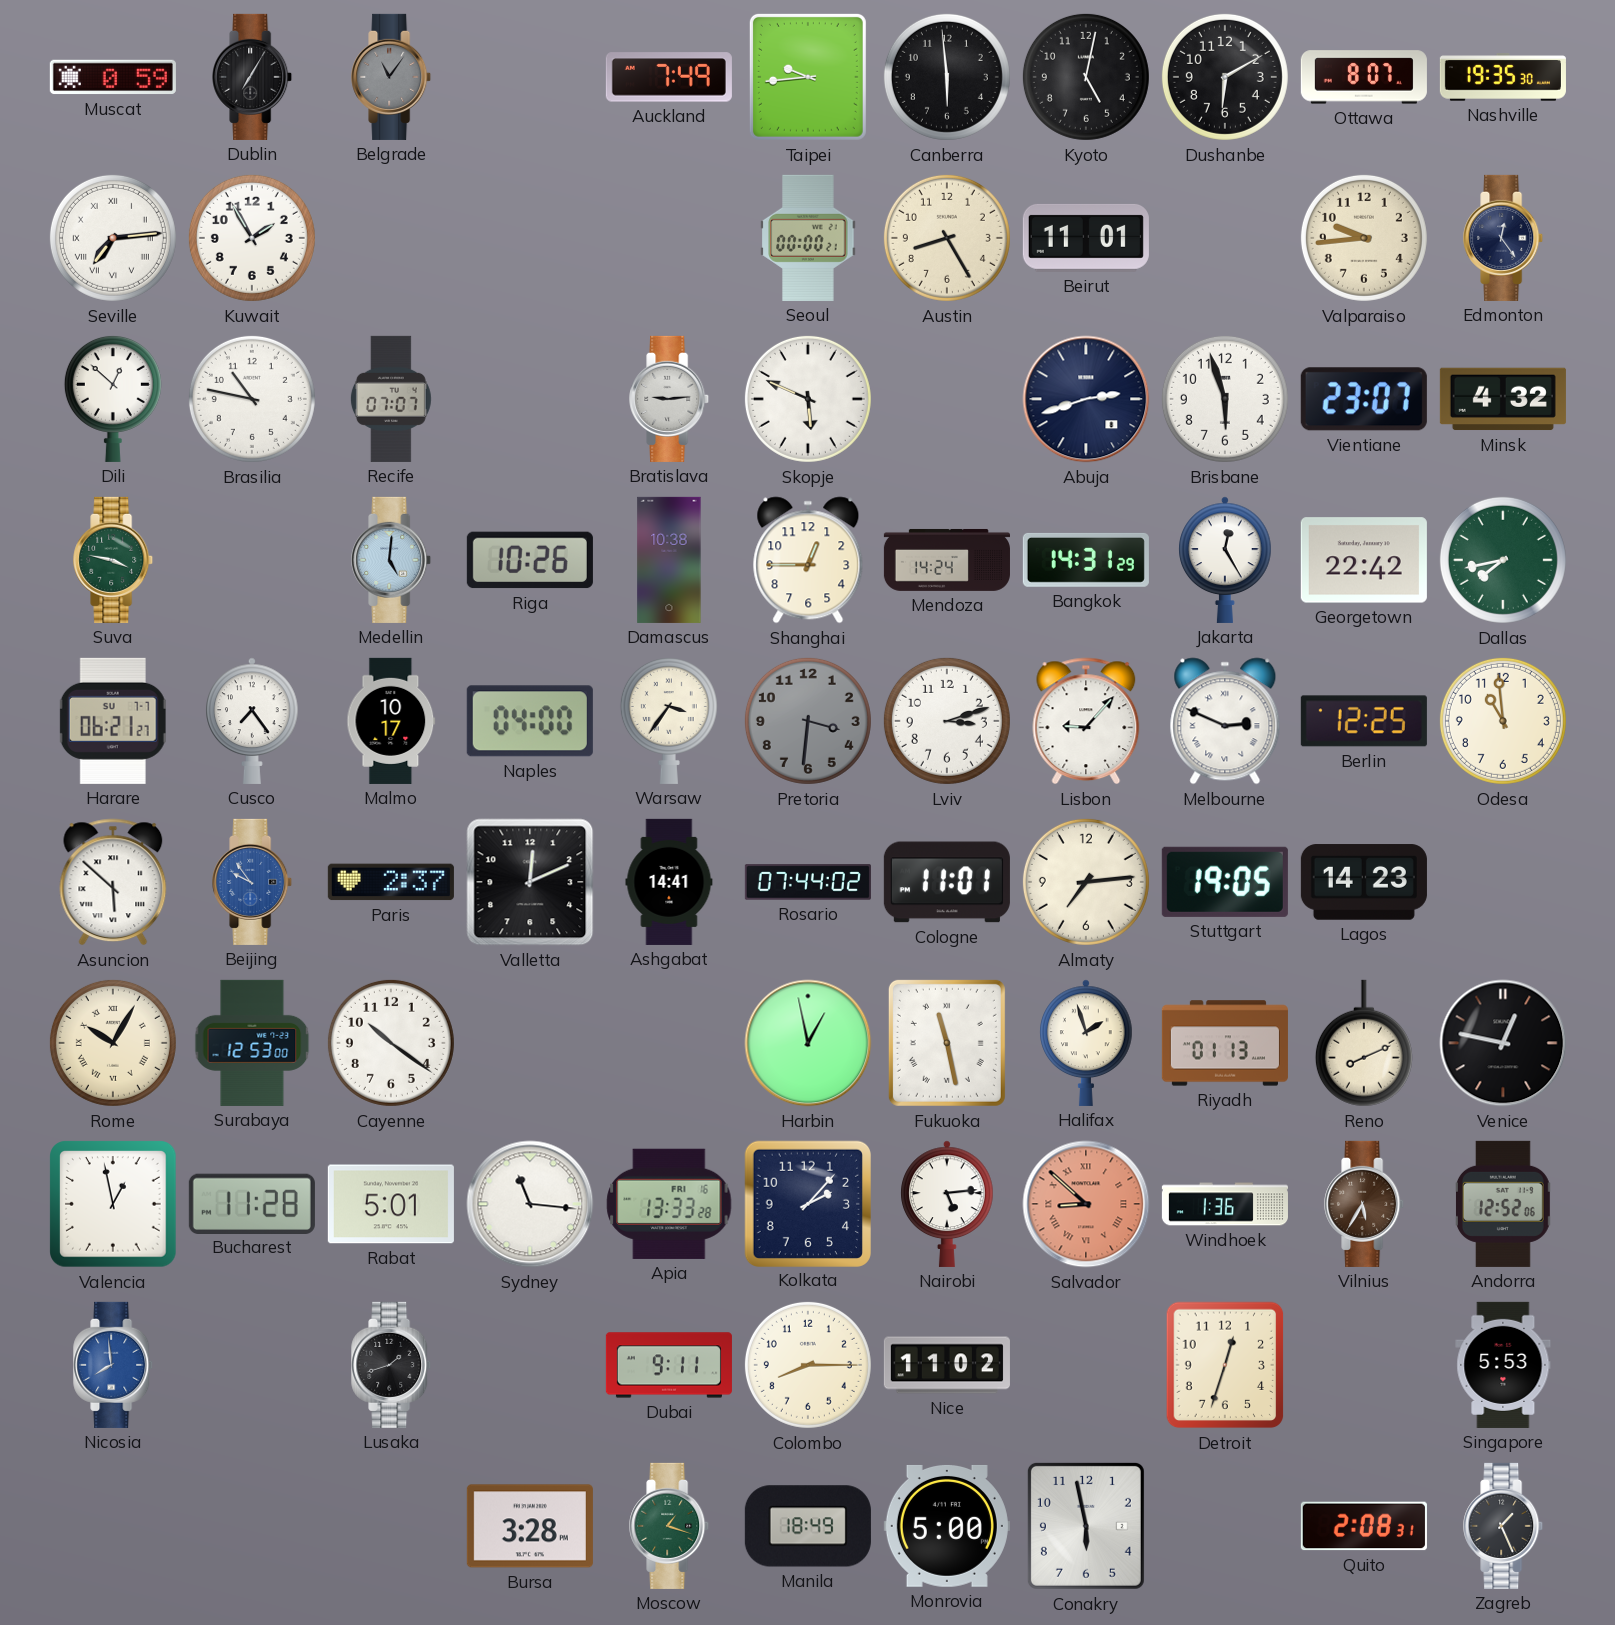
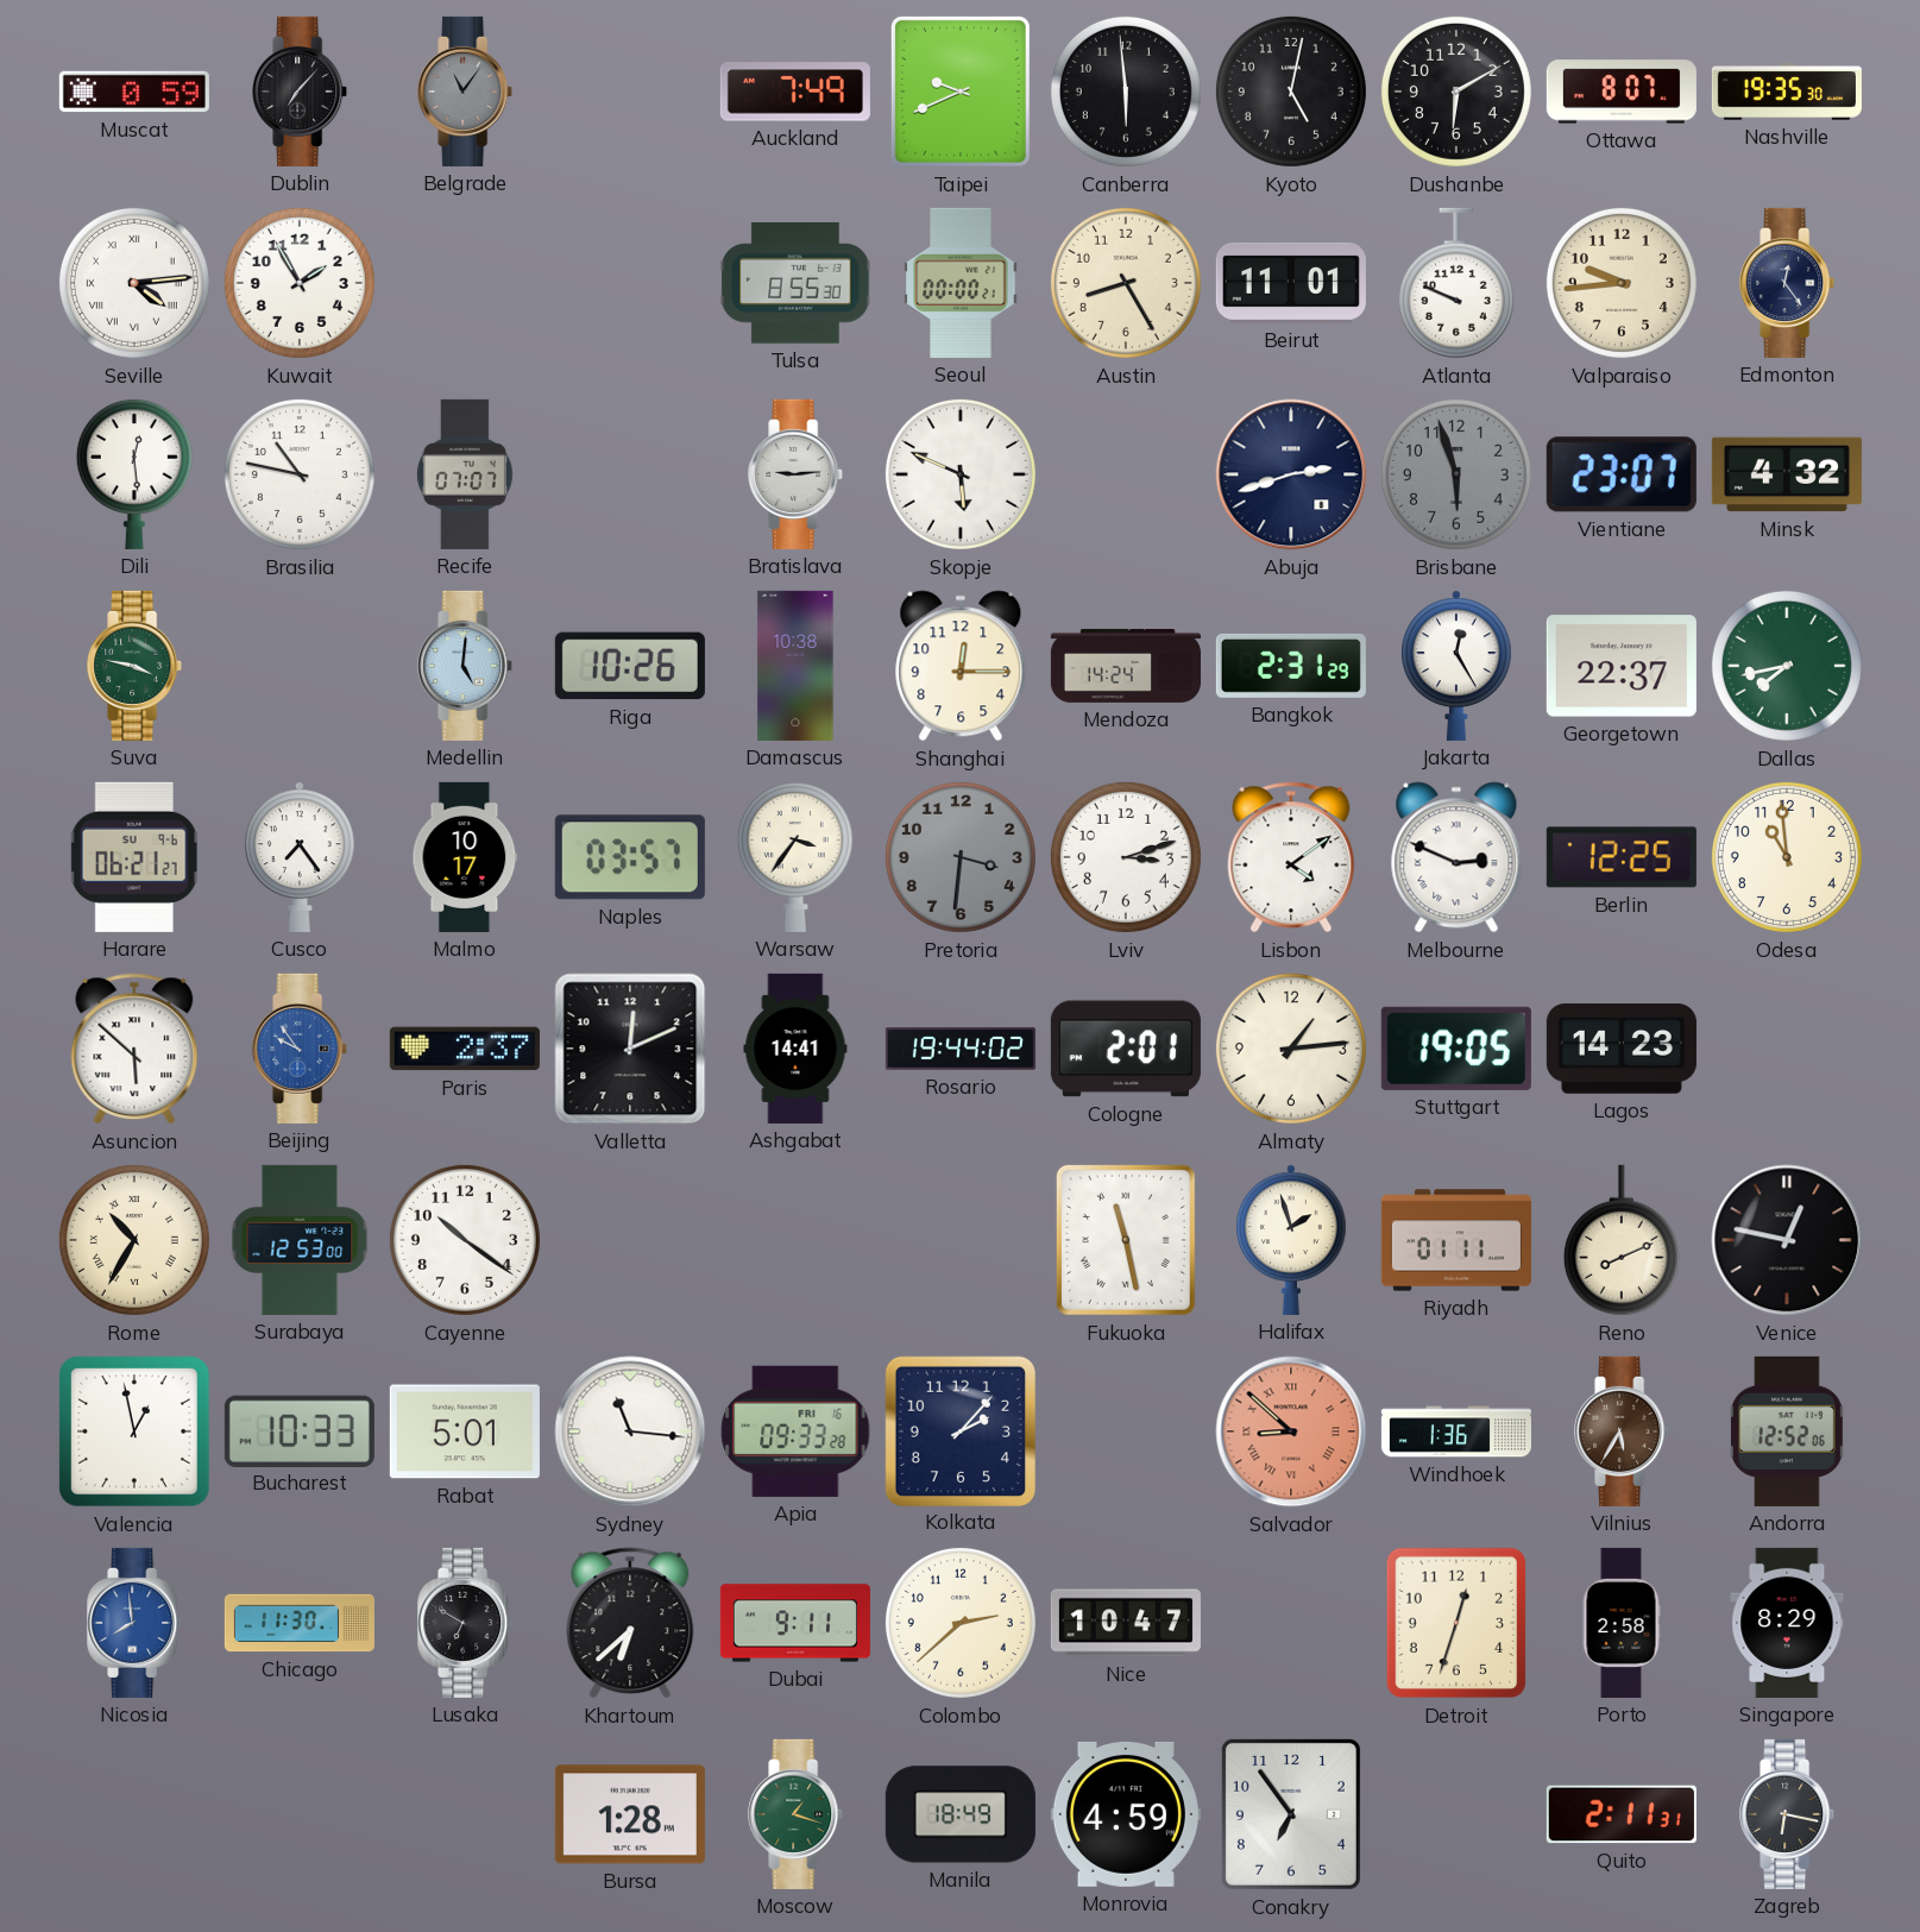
Dublin: 7:05 -> 7:07 (301, 92)
Taipei: 9:44 -> 9:41 (961, 92)
Seville: 7:14 -> 4:14 (134, 283)
Tulsa: none -> 8:55 (795, 283)
Atlanta: none -> 9:49 (1456, 283)
Dili: 12:52 -> 12:29 (134, 473)
Brisbane dial: white -> grey (1456, 474)
Shanghai: 12:45 -> 12:15 (961, 666)
Bangkok: 14:31 -> 2:31 (1291, 666)
Georgetown: 22:42 -> 22:37 (1622, 666)
Harare date: SU 7-7 -> SU 9-6 (134, 857)
Naples: 04:00 -> 03:57 (630, 857)
Lisbon: 9:07 -> 4:09 (1291, 857)
Rosario: 07:44 -> 19:44 (961, 1049)
Cologne: 11:01 -> 2:01 (1126, 1049)
Almaty: 7:14 -> 1:14 (1291, 1049)
Rome: 10:05 -> 10:35 (134, 1240)
Harbin: 12:58 -> none (808, 1043)
Riyadh: 01:13 -> 01:11 (1456, 1240)
Bucharest: 11:28 -> 10:33 (300, 1430)
Apia: 13:33 -> 09:33 (795, 1431)
Nairobi: 5:14 -> none (947, 1204)
Chicago: none -> 11:30 (300, 1623)
Lusaka: 1:42 -> 6:50 (466, 1623)
Khartoum: none -> 6:38 (630, 1623)
Colombo: 8:15 -> 2:38 (961, 1623)
Nice: 11:02 -> 10:47 (1126, 1623)
Porto: none -> 2:58 (1622, 1623)
Singapore: 5:53 -> 8:29 (1787, 1623)
Bursa: 3:28 -> 1:28 (630, 1814)
Monrovia: 5:00 -> 4:59 (1126, 1814)
Conakry: 5:58 -> 6:54 (1291, 1814)
Quito: 2:08 -> 2:11 (1622, 1814)
Zagreb: 1:26 -> 6:17 (1788, 1814)
